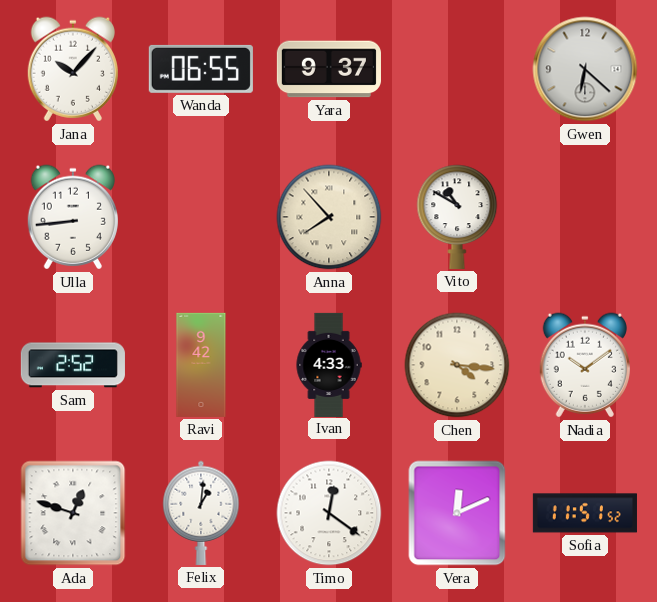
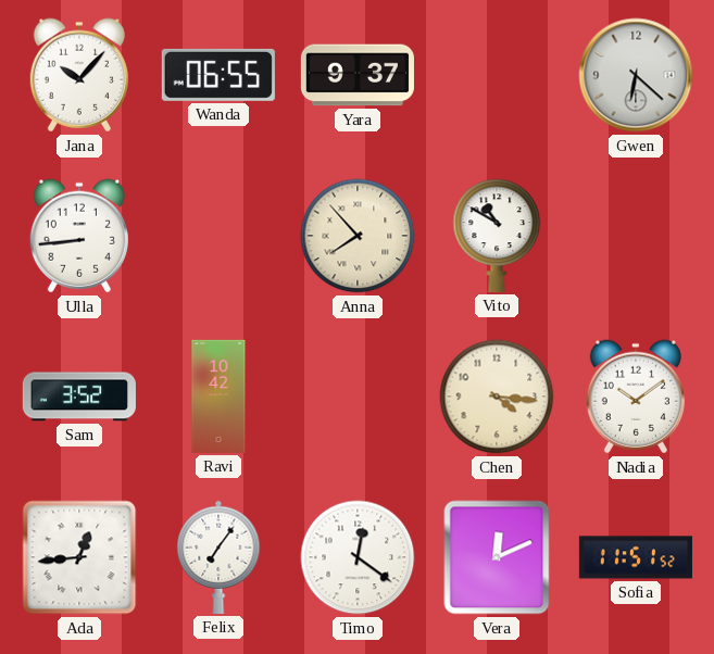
Sam: 2:52 -> 3:52 (79, 397)
Ravi: 9:42 -> 10:42 (218, 397)
Ivan: 4:33 -> none (329, 364)
Ada: 12:48 -> 12:44 (79, 557)
Felix: 1:01 -> 7:06 (218, 557)
